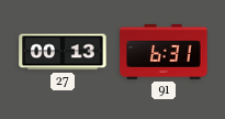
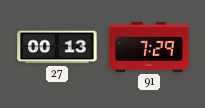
91: 6:31 -> 7:29 (149, 47)
